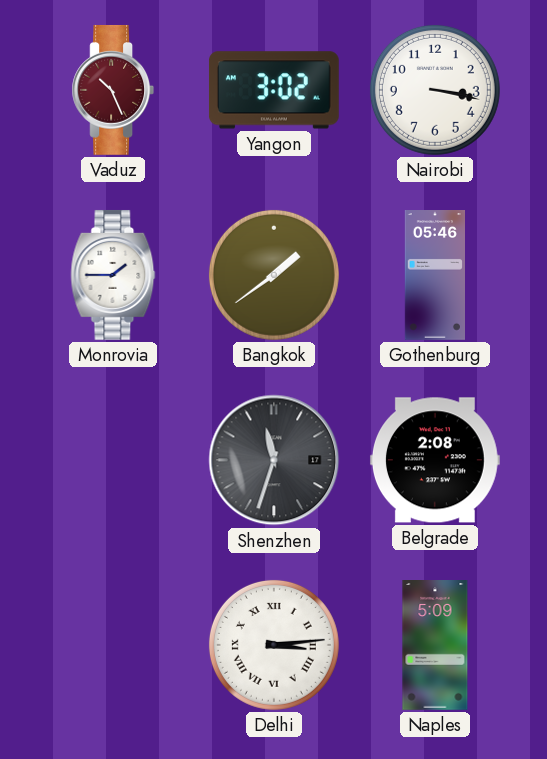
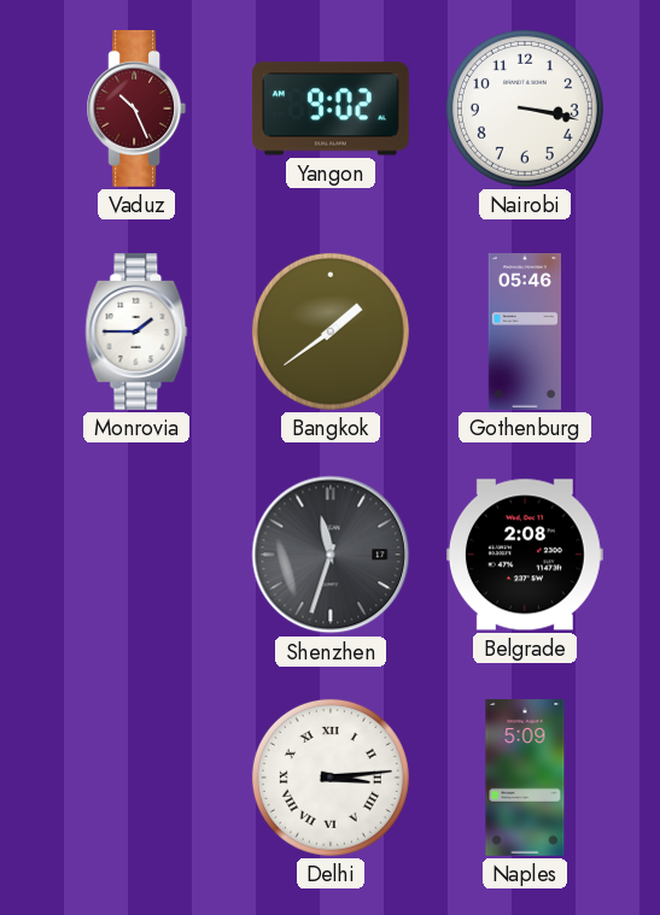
Yangon: 3:02 -> 9:02 (331, 108)
